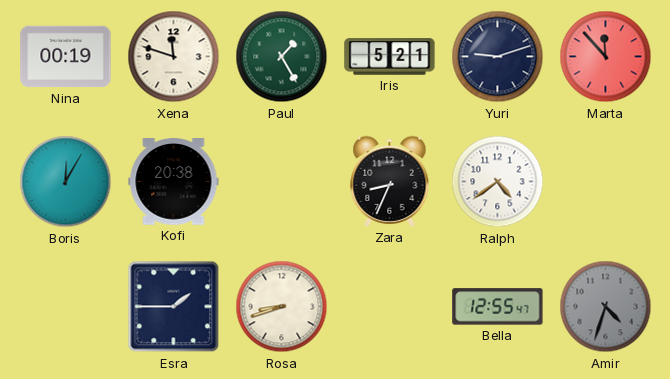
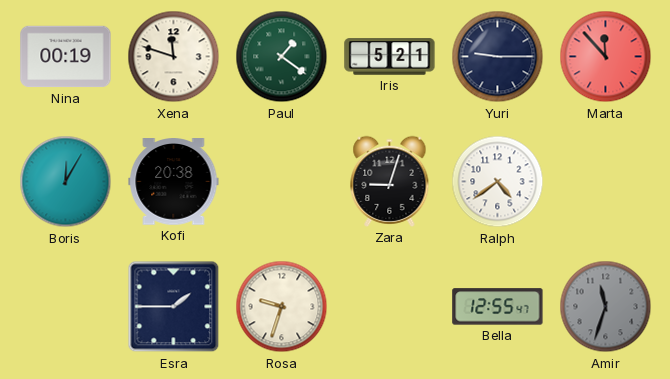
Paul: 1:25 -> 1:21 (282, 57)
Yuri: 9:12 -> 9:15 (498, 57)
Zara: 8:34 -> 9:03 (390, 181)
Rosa: 8:42 -> 9:33 (282, 307)
Amir: 4:33 -> 11:33 (606, 307)
